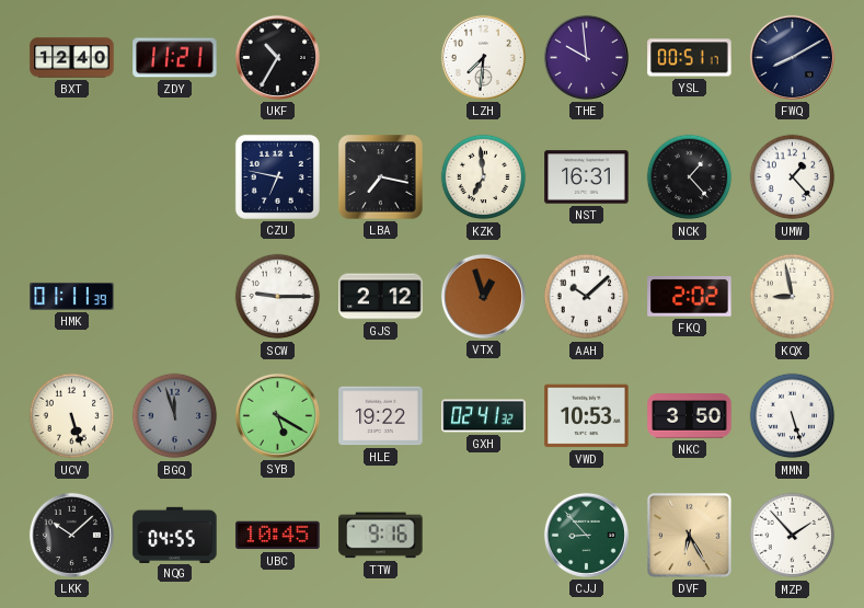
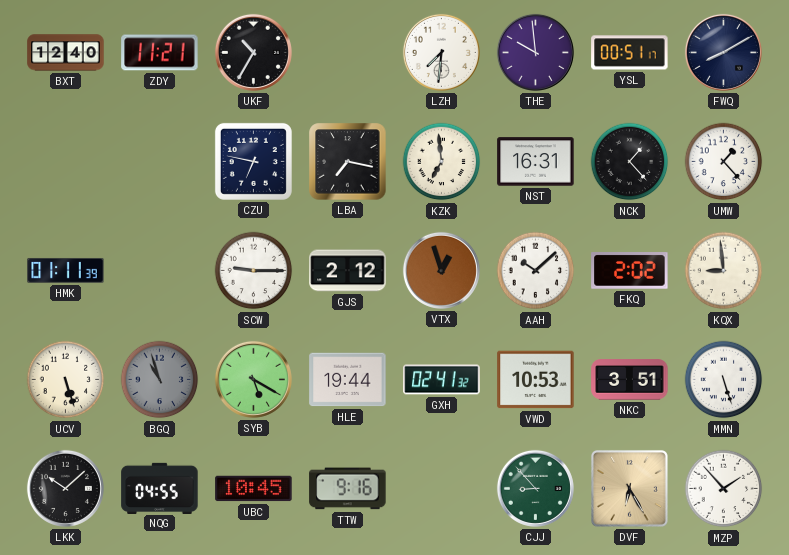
KQX: 8:58 -> 8:59 (724, 271)
BGQ: 11:57 -> 10:57 (160, 380)
HLE: 19:22 -> 19:44 (348, 380)
NKC: 3:50 -> 3:51 (630, 380)
